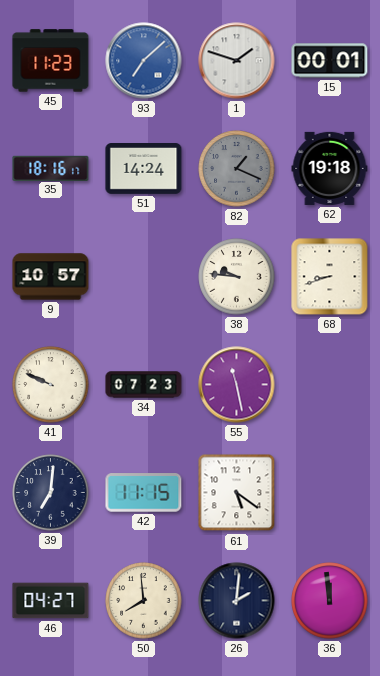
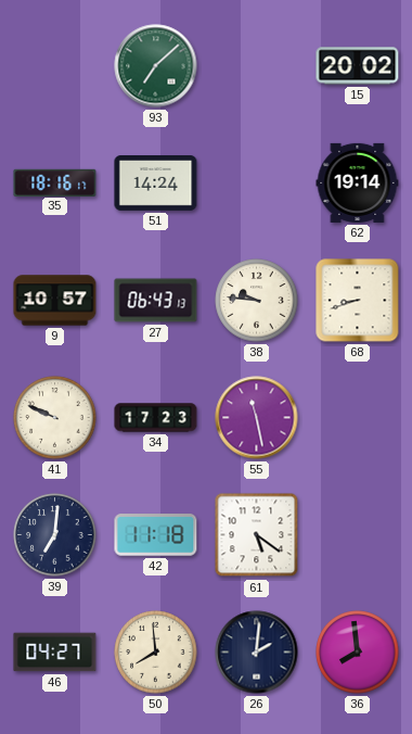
45: 11:23 -> none (51, 61)
93 dial: blue -> green (156, 66)
1: 1:48 -> none (237, 61)
15: 00:01 -> 20:02 (358, 66)
82: 1:19 -> none (237, 169)
62: 19:18 -> 19:14 (358, 182)
27: none -> 06:43 (156, 301)
34: 07:23 -> 17:23 (156, 418)
42: 11:15 -> 11:18 (156, 535)
36: 11:59 -> 7:59 (358, 653)
